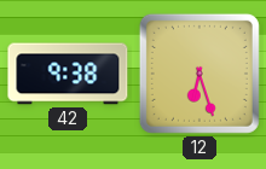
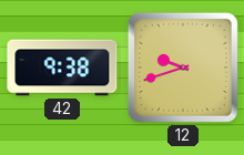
12: 6:27 -> 9:42 (183, 68)
